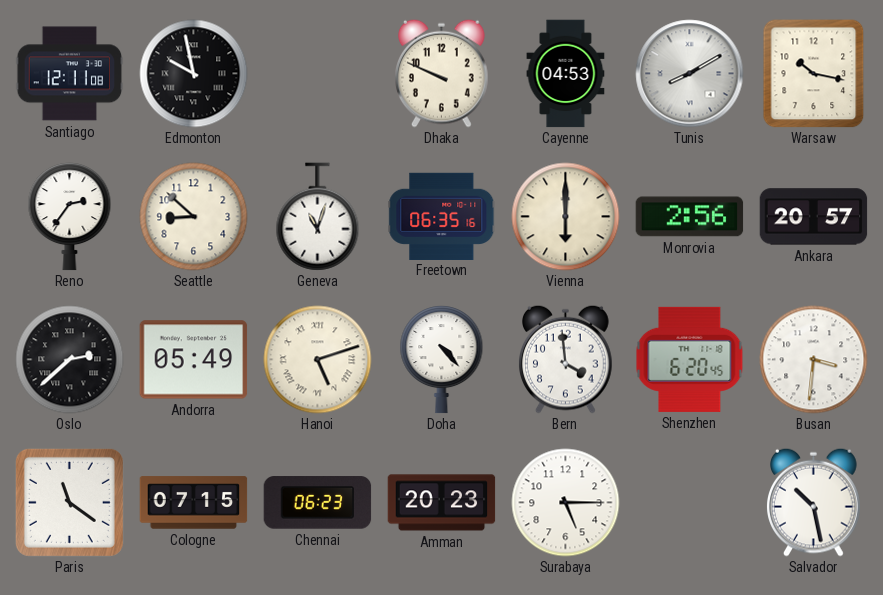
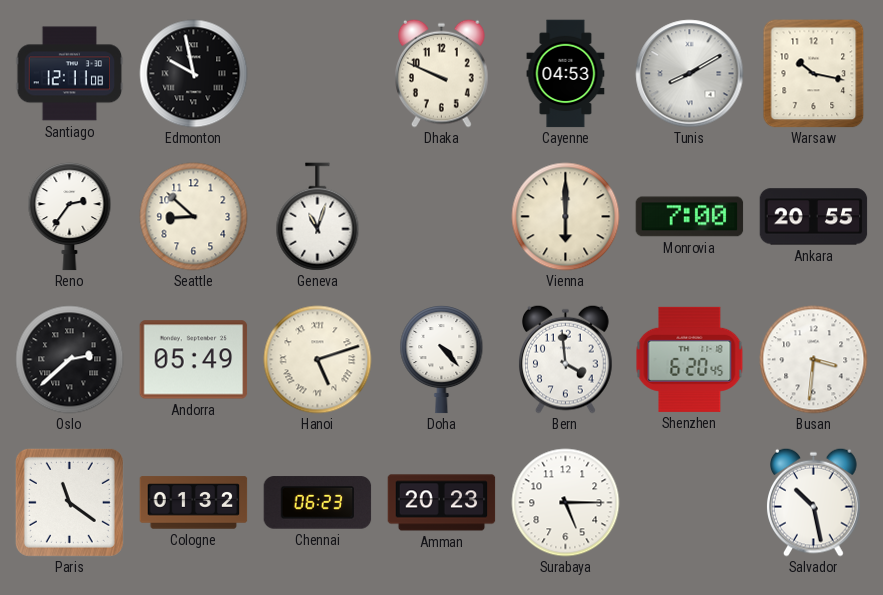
Freetown: 06:35 -> none (442, 216)
Monrovia: 2:56 -> 7:00 (690, 217)
Ankara: 20:57 -> 20:55 (814, 217)
Cologne: 07:15 -> 01:32 (194, 503)
